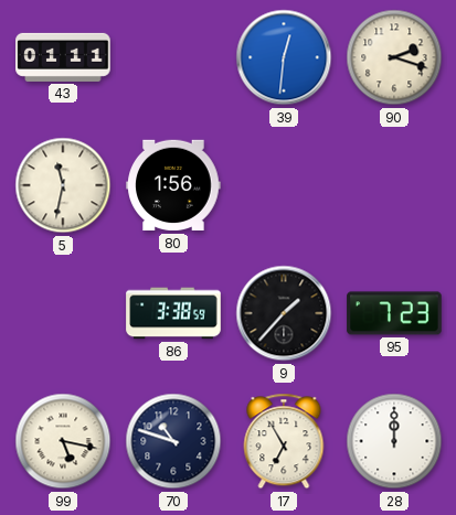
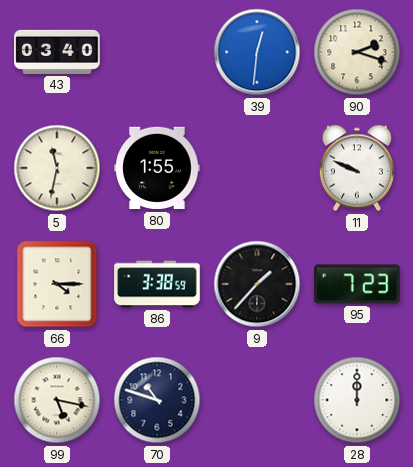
43: 01:11 -> 03:40 (57, 52)
80: 1:56 -> 1:55 (157, 168)
11: none -> 9:49 (357, 168)
66: none -> 4:15 (57, 284)
17: 6:55 -> none (284, 441)
